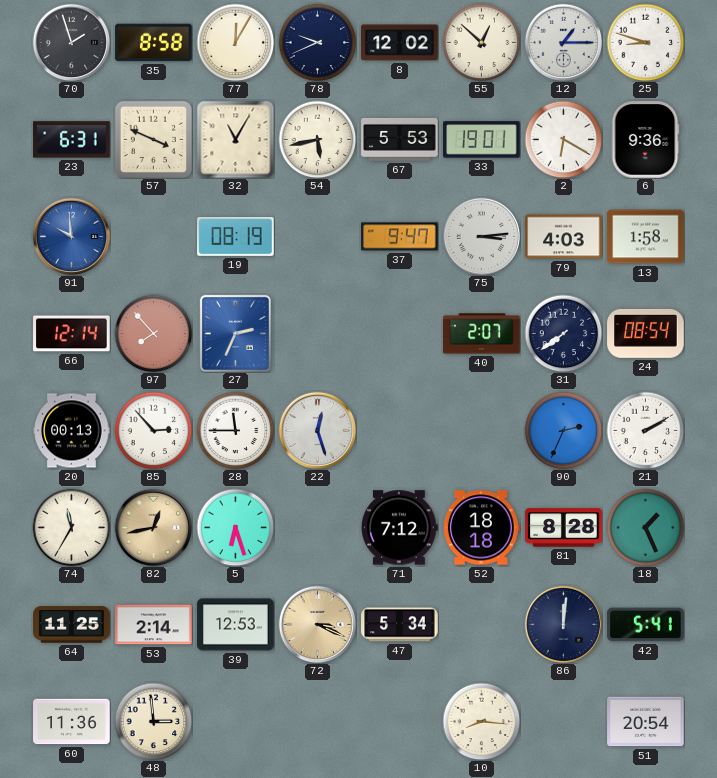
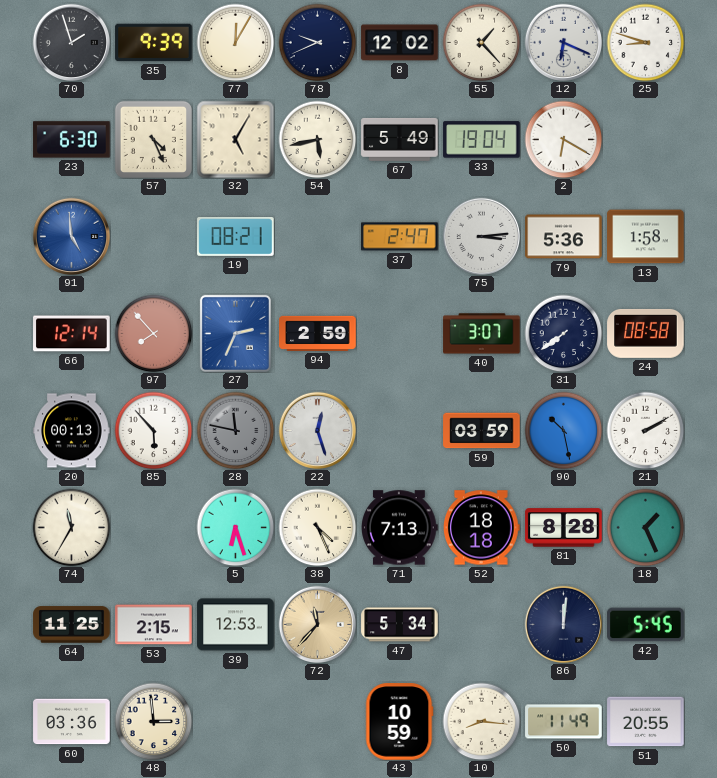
35: 8:58 -> 9:39 (154, 43)
55: 12:52 -> 1:23 (481, 42)
12: 1:15 -> 6:19 (563, 42)
23: 6:31 -> 6:30 (72, 140)
57: 3:49 -> 4:26 (153, 139)
32: 11:05 -> 5:05 (235, 139)
67: 5:53 -> 5:49 (400, 139)
33: 19:01 -> 19:04 (482, 140)
6: 9:36 -> none (645, 140)
91: 9:59 -> 4:59 (71, 236)
19: 08:19 -> 08:21 (236, 237)
37: 9:47 -> 2:47 (400, 237)
79: 4:03 -> 5:36 (564, 237)
94: none -> 2:59 (318, 333)
40: 2:07 -> 3:07 (482, 334)
24: 08:54 -> 08:58 (646, 334)
85: 2:53 -> 5:53 (153, 430)
28: 11:45 -> 11:47 (235, 430)
28 dial: white -> grey (235, 430)
59: none -> 03:59 (482, 431)
90: 2:34 -> 10:28 (563, 430)
82: 12:43 -> none (153, 527)
38: none -> 4:26 (317, 527)
71: 7:12 -> 7:13 (400, 528)
53: 2:14 -> 2:15 (154, 625)
72: 3:19 -> 11:37 (317, 624)
42: 5:41 -> 5:45 (646, 625)
60: 11:36 -> 03:36 (72, 722)
43: none -> 10:59 (399, 722)
50: none -> 11:49 (564, 722)
51: 20:54 -> 20:55 (646, 722)
